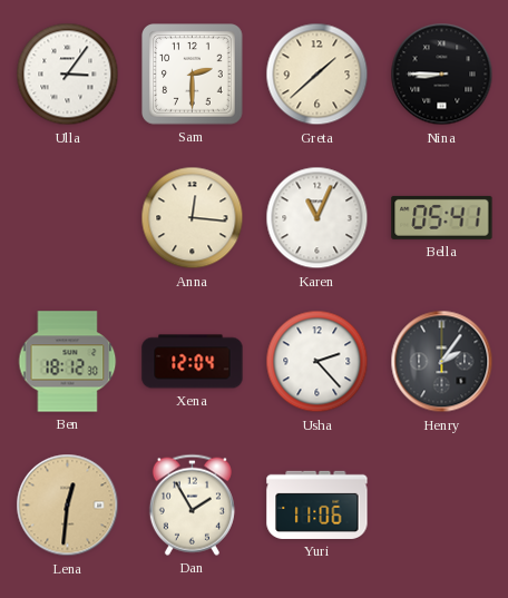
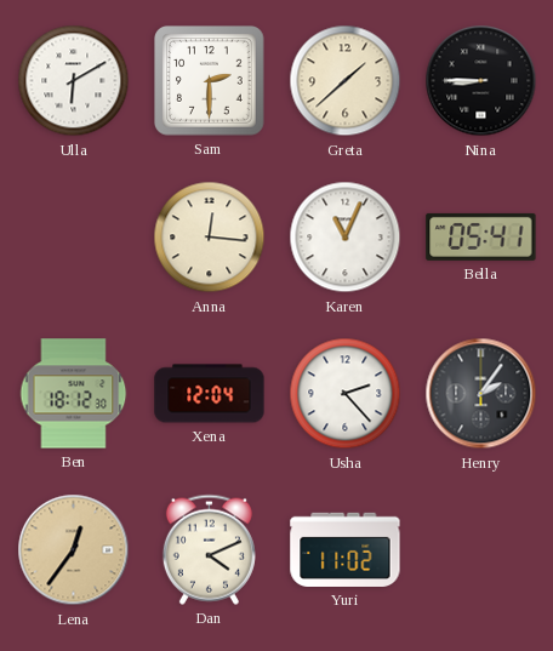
Ulla: 3:06 -> 6:10 (74, 81)
Lena: 12:31 -> 12:36 (74, 550)
Dan: 1:55 -> 4:11 (209, 549)
Yuri: 11:06 -> 11:02 (346, 549)
